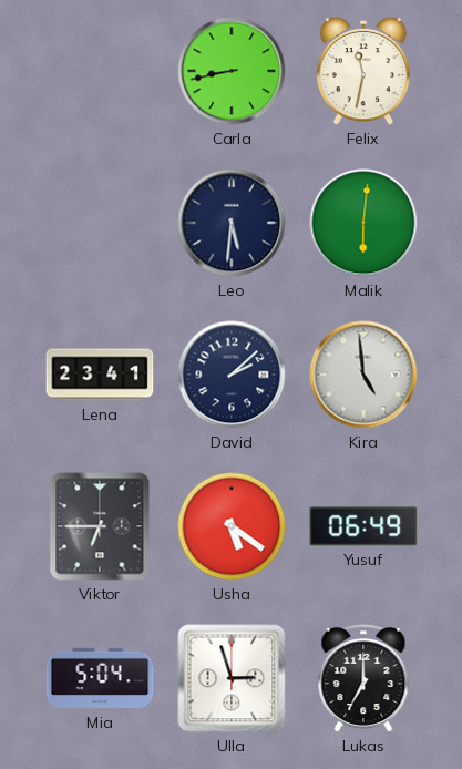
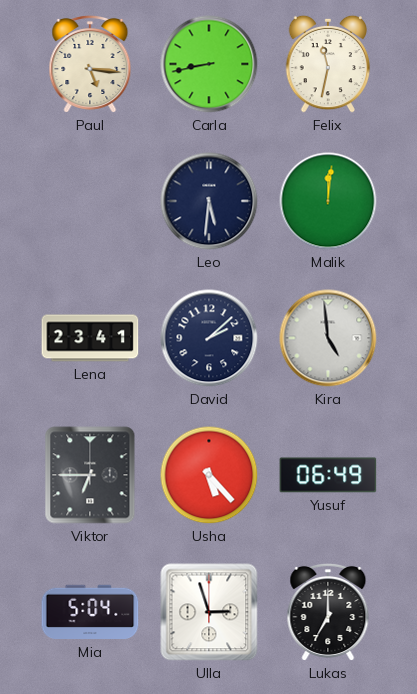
Paul: none -> 5:16 (90, 64)
Malik: 6:01 -> 12:01 (328, 201)
Usha: 5:21 -> 5:23 (209, 475)
